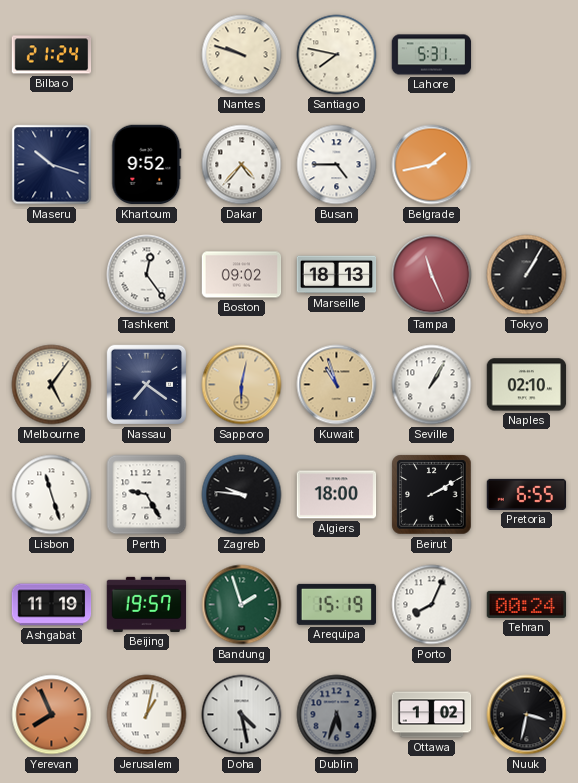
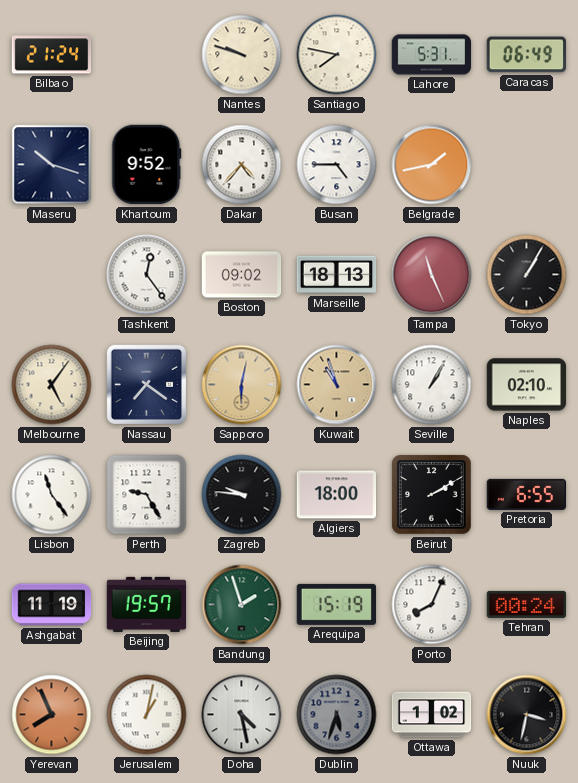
Caracas: none -> 06:49 (526, 55)
Lisbon: 11:27 -> 11:24 (52, 495)
